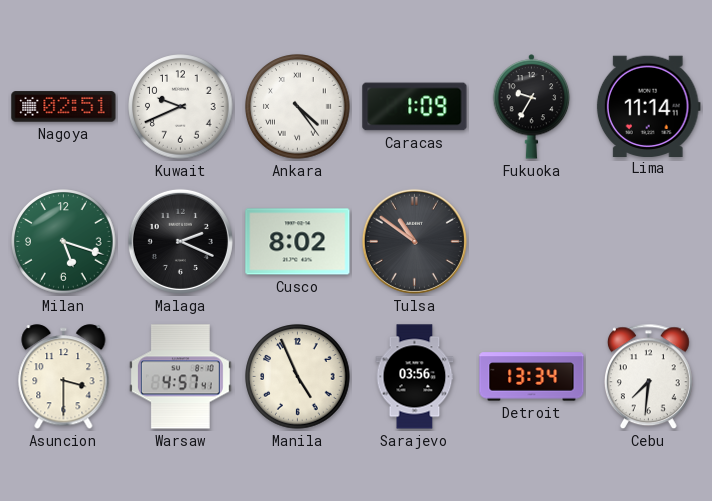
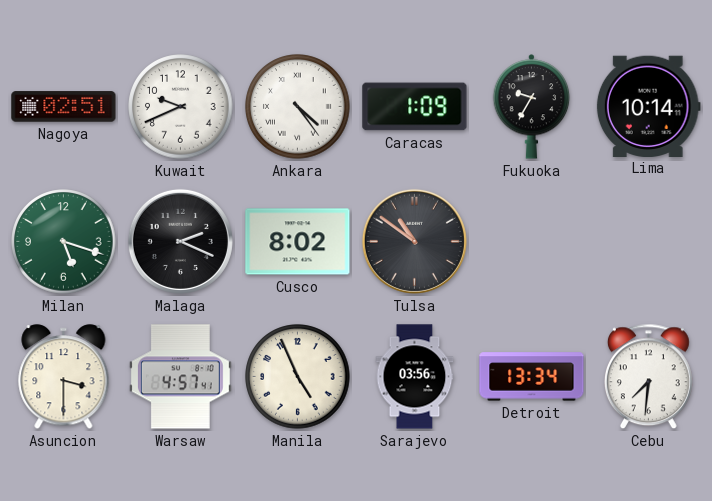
Lima: 11:14 -> 10:14 (648, 106)
